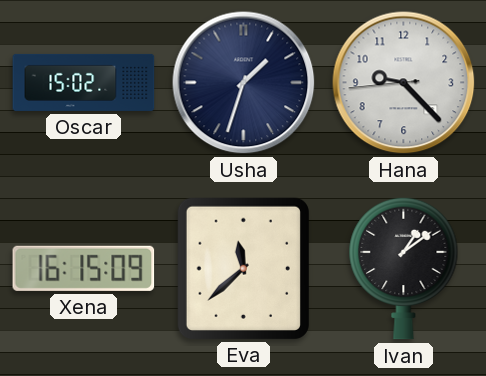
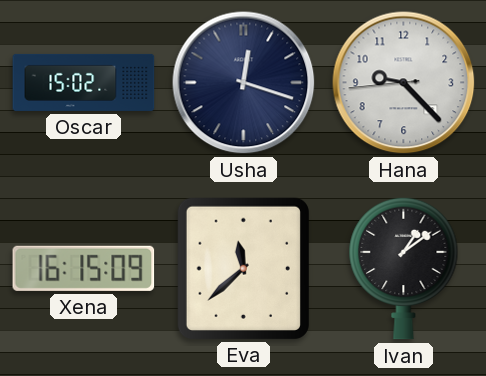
Usha: 1:33 -> 12:18 (244, 83)
